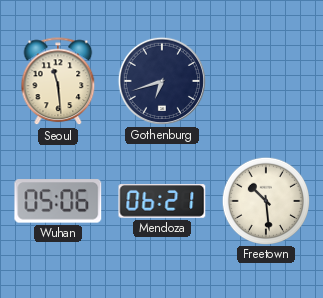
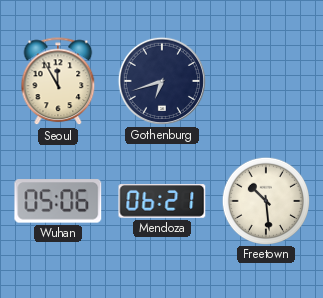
Seoul: 11:29 -> 11:55 (58, 82)
